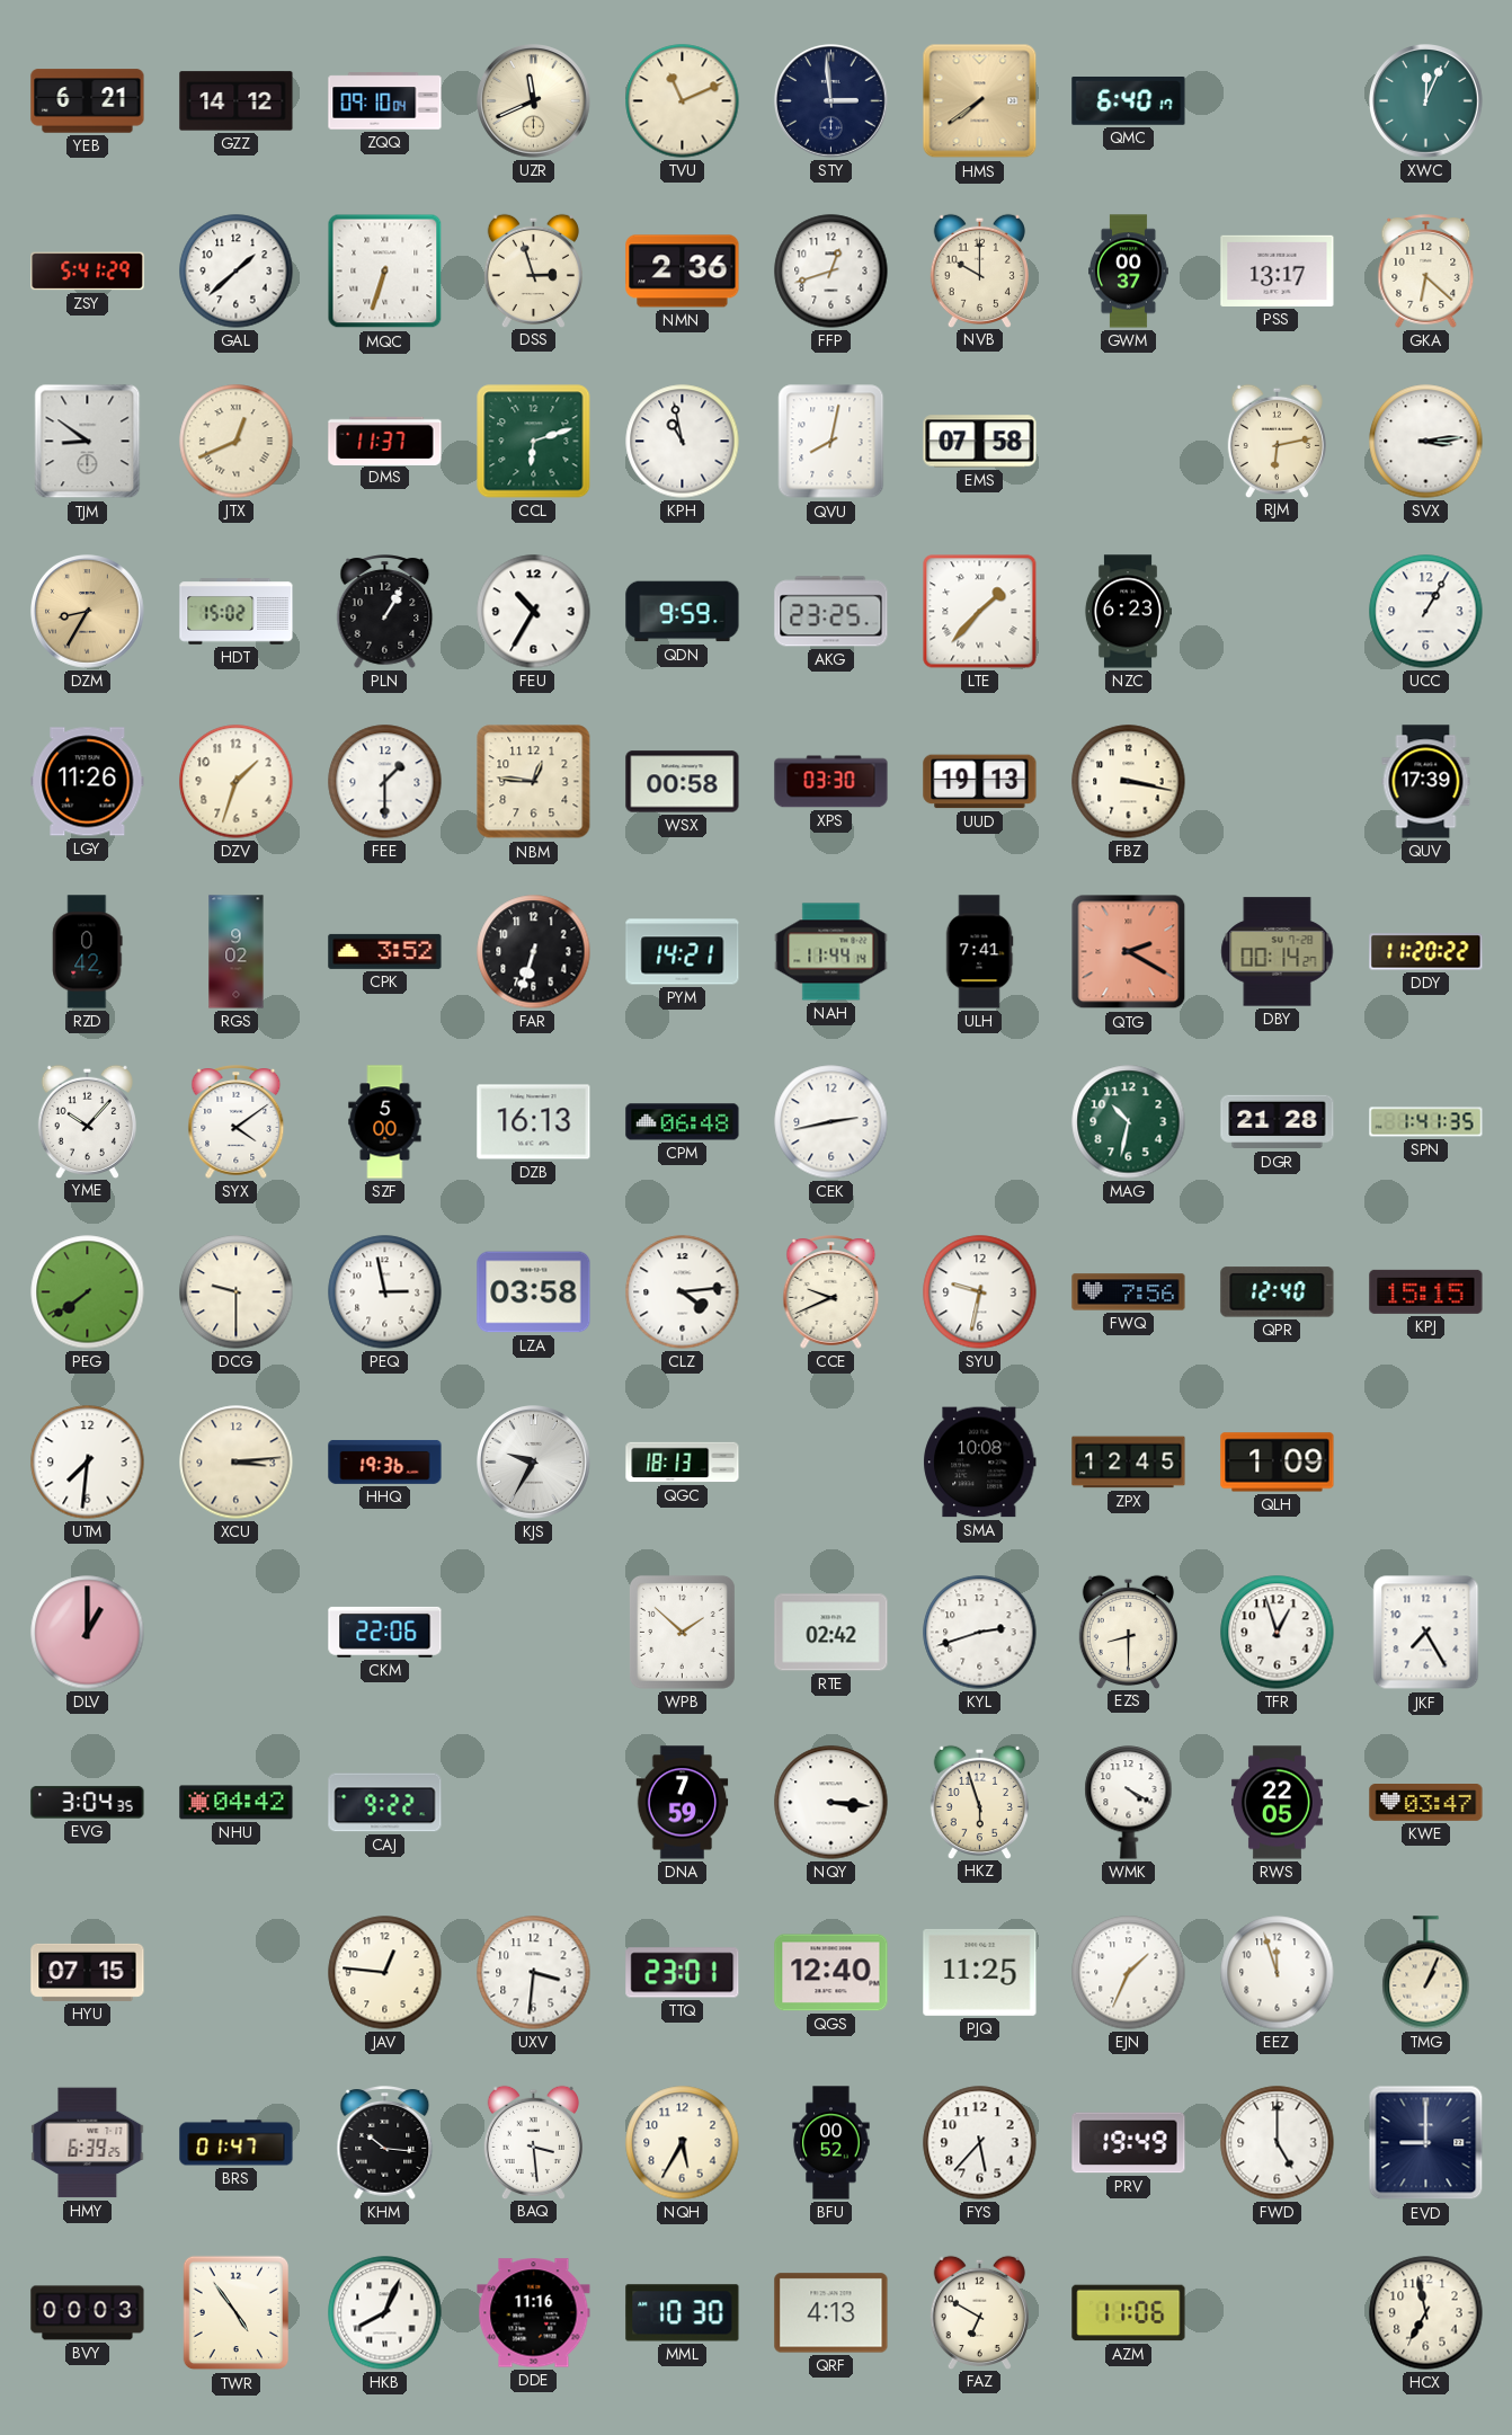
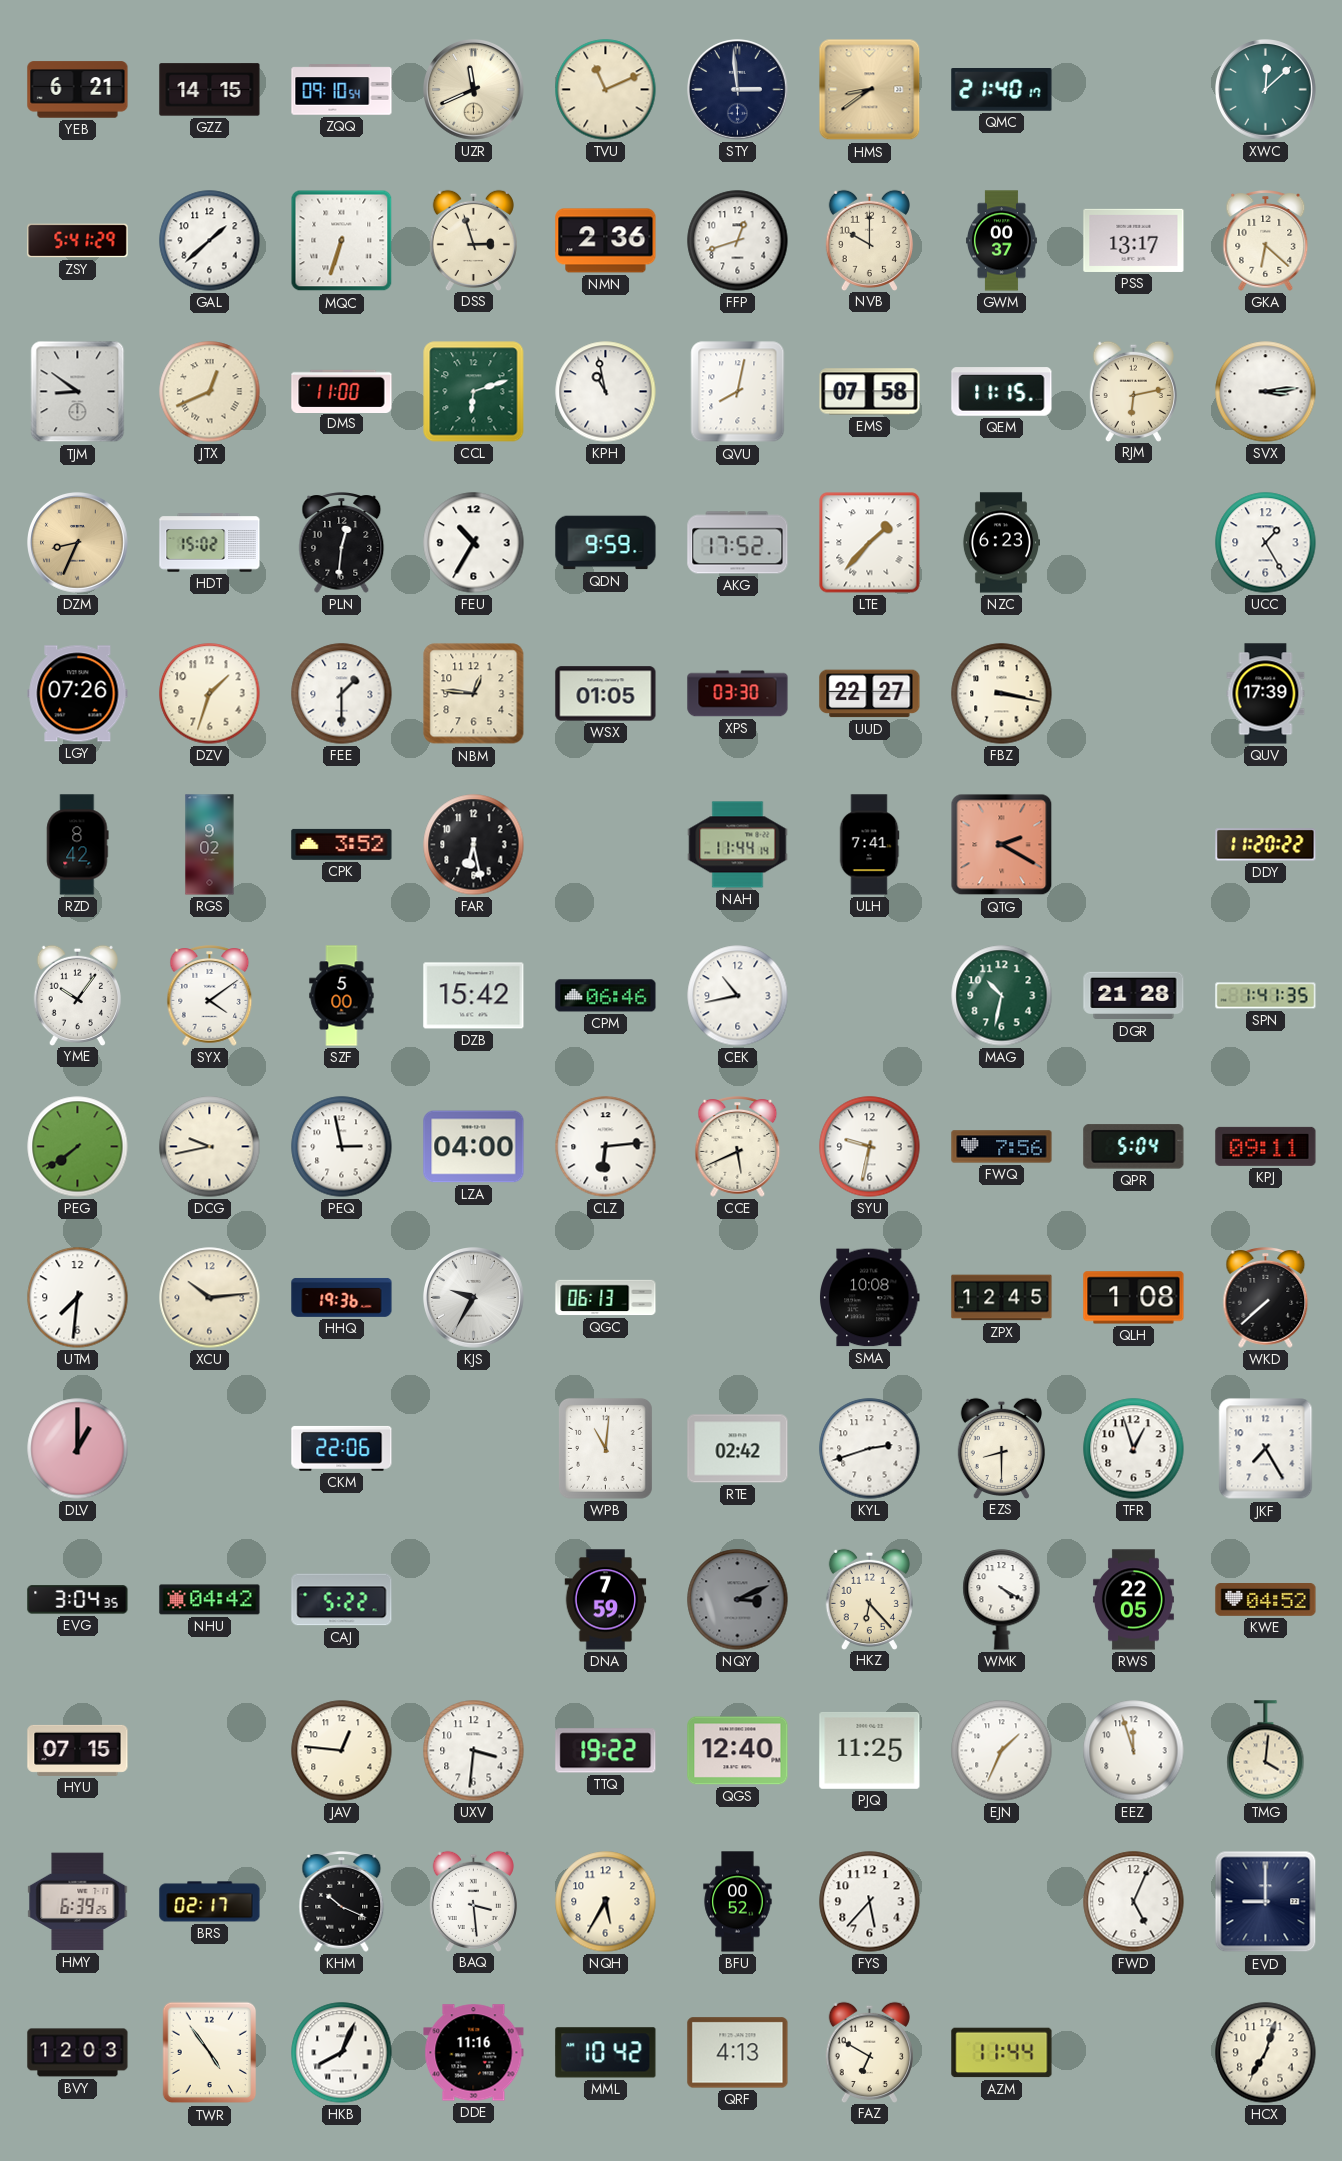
GZZ: 14:12 -> 14:15 (210, 90)
ZQQ: 09:10:04 -> 09:10:54 (342, 90)
HMS: 7:39 -> 8:39 (870, 90)
QMC: 6:40 -> 21:40 (1002, 90)
XWC: 12:04 -> 12:08 (1266, 90)
DMS: 11:37 -> 11:00 (342, 391)
QEM: none -> 11:15 (1002, 392)
DZM: 8:35 -> 8:34 (78, 543)
PLN: 1:05 -> 12:31 (342, 543)
AKG: 23:25 -> 17:52 (738, 543)
UCC: 1:05 -> 1:25 (1266, 543)
LGY: 11:26 -> 07:26 (78, 694)
WSX: 00:58 -> 01:05 (606, 694)
UUD: 19:13 -> 22:27 (870, 694)
RZD: 0:42 -> 8:42 (78, 845)
FAR: 6:33 -> 6:28 (474, 845)
PYM: 14:21 -> none (683, 952)
DBY: 00:14 -> none (1278, 952)
YME: 10:07 -> 10:06 (77, 995)
DZB: 16:13 -> 15:42 (474, 996)
CPM: 06:48 -> 06:46 (606, 996)
CEK: 2:43 -> 10:43 (738, 996)
DCG: 9:30 -> 9:43 (210, 1147)
LZA: 03:58 -> 04:00 (474, 1147)
CLZ: 4:14 -> 6:14 (606, 1147)
CCE: 9:41 -> 5:41 (738, 1147)
QPR: 12:40 -> 5:04 (1134, 1147)
KPJ: 15:15 -> 09:11 (1266, 1146)
XCU: 3:14 -> 10:14 (210, 1298)
QGC: 18:13 -> 06:13 (606, 1298)
QLH: 1:09 -> 1:08 (1134, 1298)
WKD: none -> 7:38 (1266, 1298)
WPB: 1:52 -> 11:01 (605, 1448)
CAJ: 9:22 -> 5:22 (342, 1600)
NQY: 3:16 -> 3:11 (738, 1600)
NQY dial: white -> grey (738, 1600)
HKZ: 5:57 -> 6:23 (869, 1599)
KWE: 03:47 -> 04:52 (1266, 1600)
TTQ: 23:01 -> 19:22 (606, 1751)
TMG: 1:04 -> 4:01 (1266, 1751)
BRS: 01:47 -> 02:17 (210, 1902)
KHM: 10:16 -> 10:19 (342, 1902)
PRV: 19:49 -> none (1129, 2143)
FWD: 5:00 -> 5:04 (1134, 1902)
BVY: 00:03 -> 12:03 (78, 2053)
MML: 10:30 -> 10:42 (606, 2053)
AZM: 11:06 -> 11:44 (1002, 2053)
HCX: 6:58 -> 7:03 (1266, 2053)
